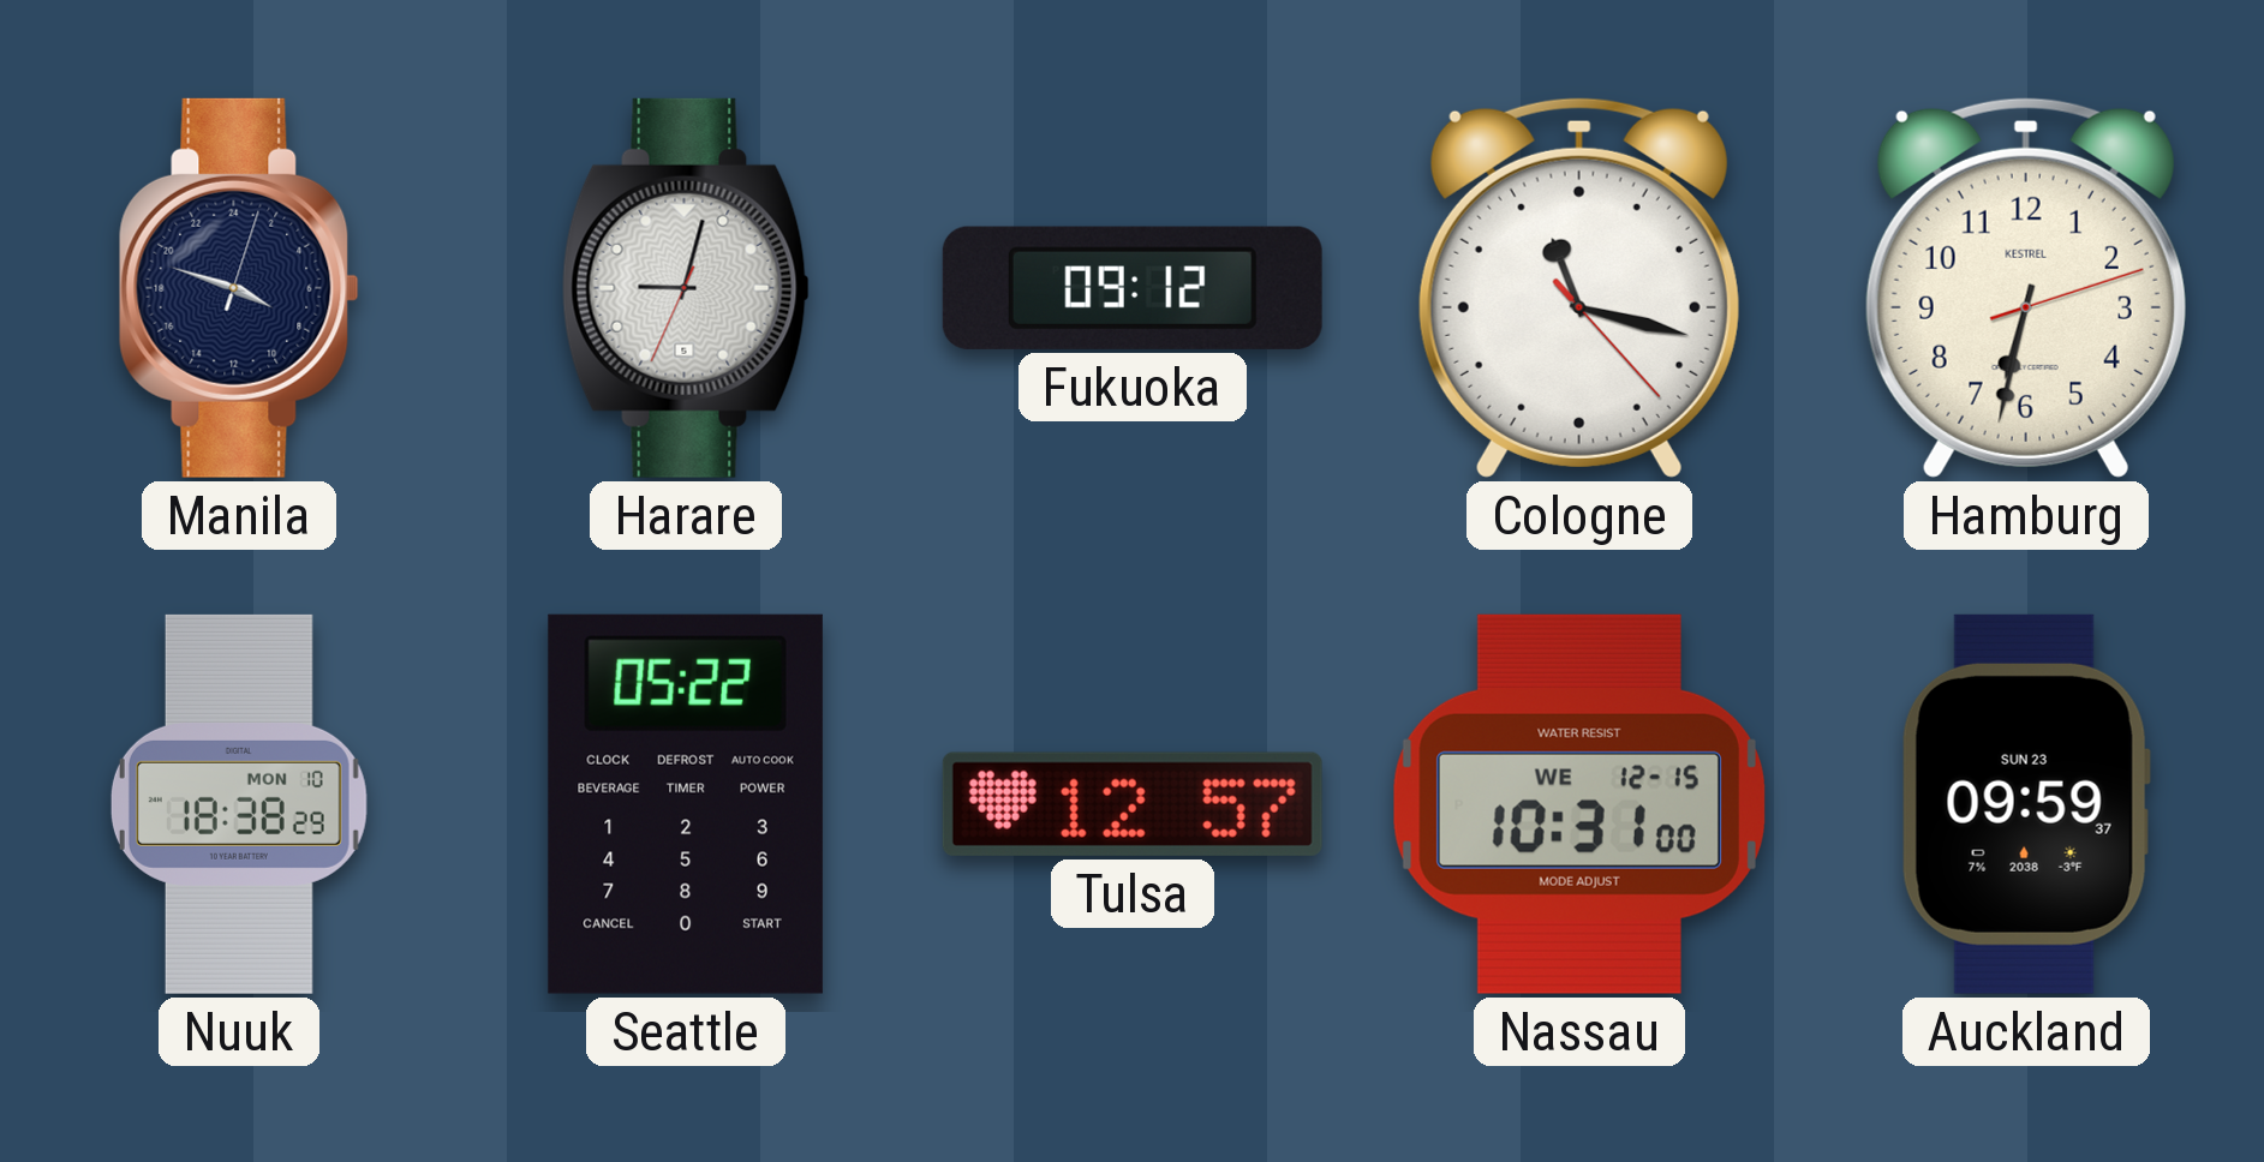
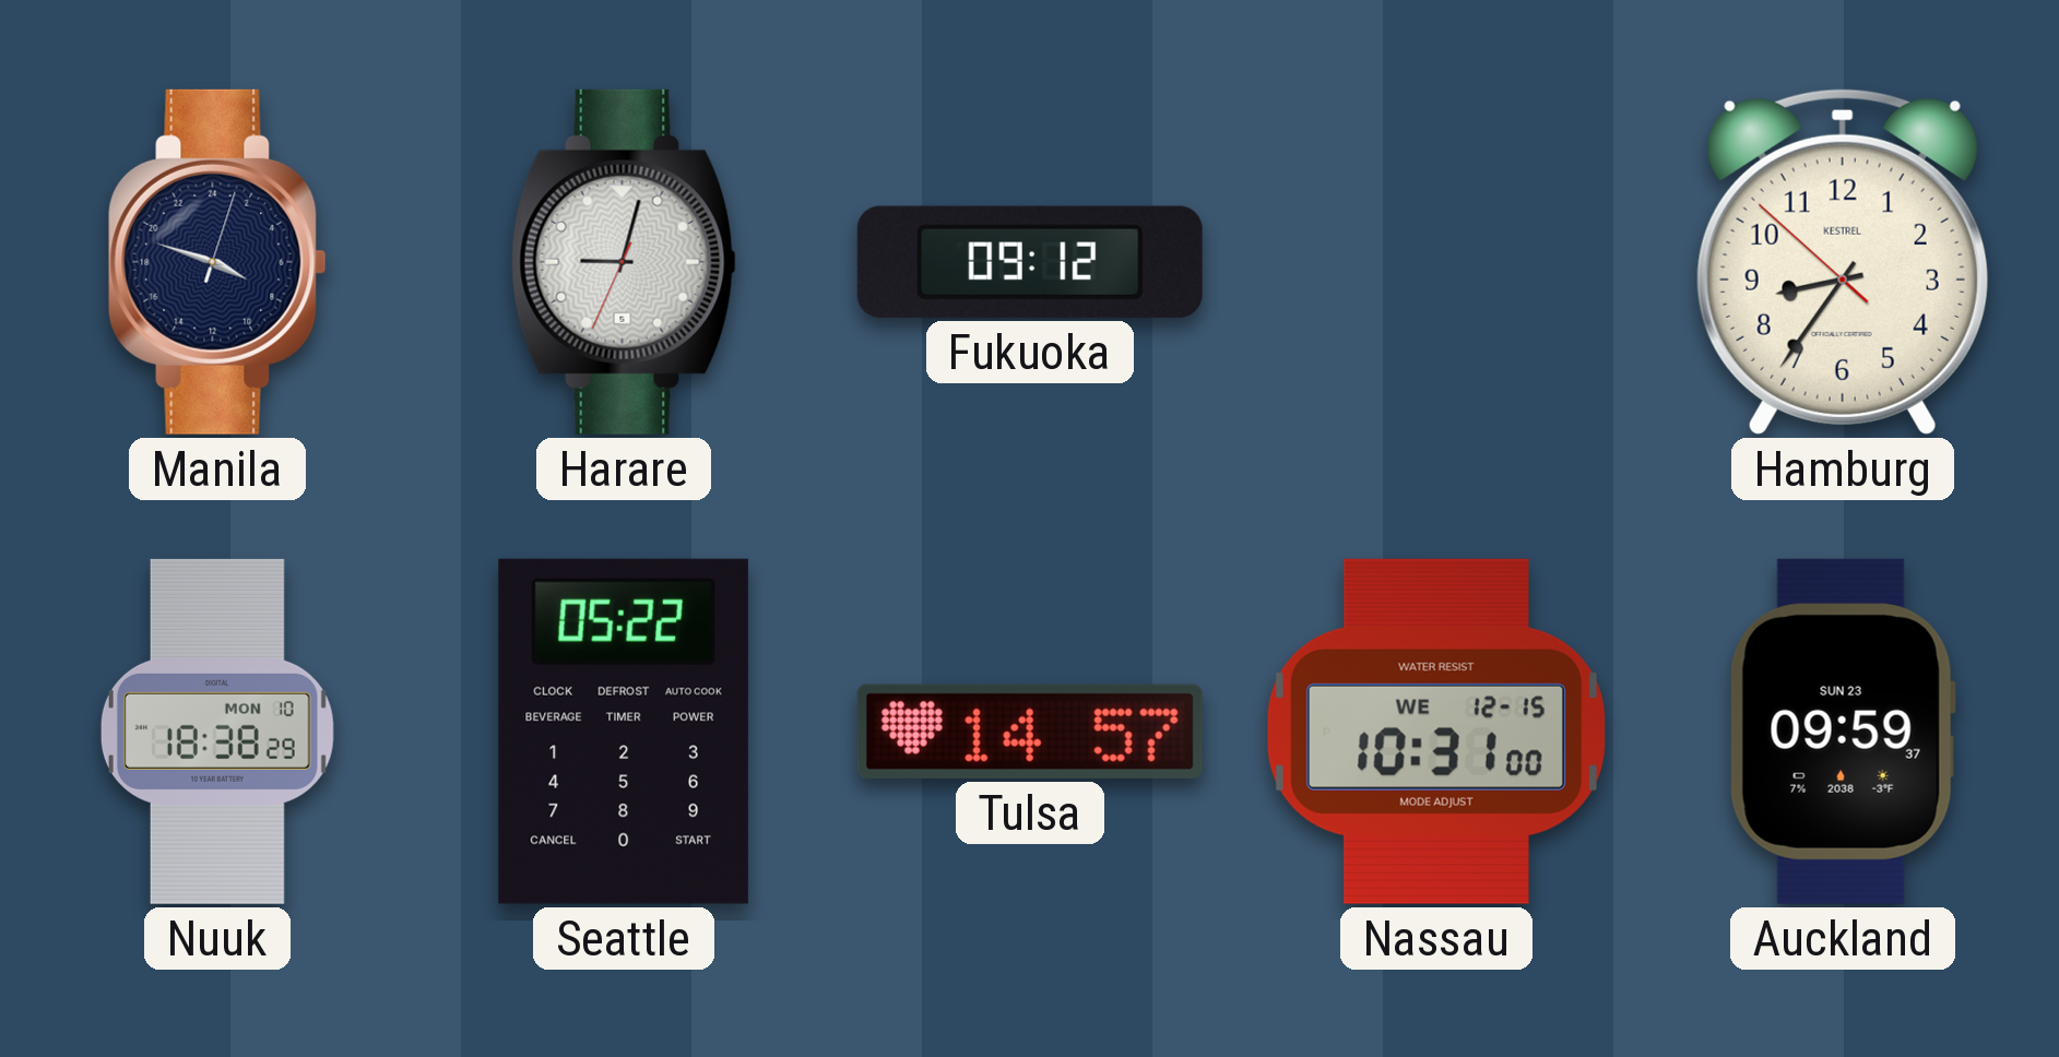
Cologne: 11:17 -> none (1579, 288)
Hamburg: 6:32 -> 8:35 (1843, 262)
Tulsa: 12:57 -> 14:57 (1030, 732)
